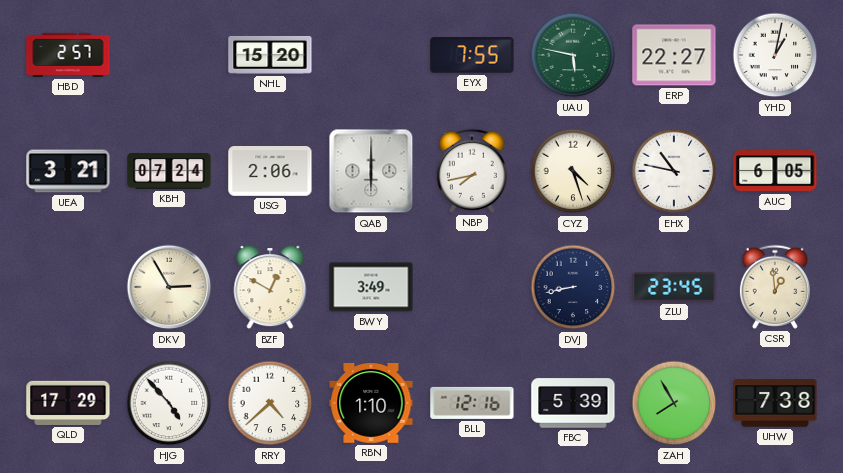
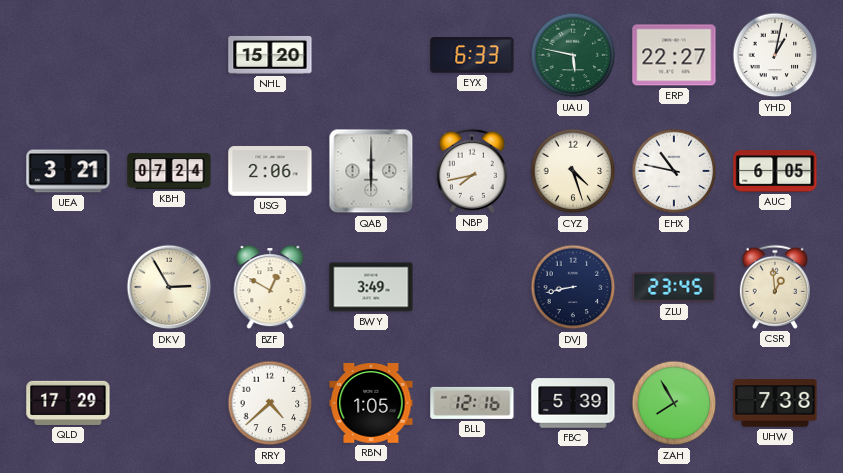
HBD: 2:57 -> none (68, 55)
EYX: 7:55 -> 6:33 (472, 55)
HJG: 4:53 -> none (169, 403)
RBN: 1:10 -> 1:05 (371, 404)
